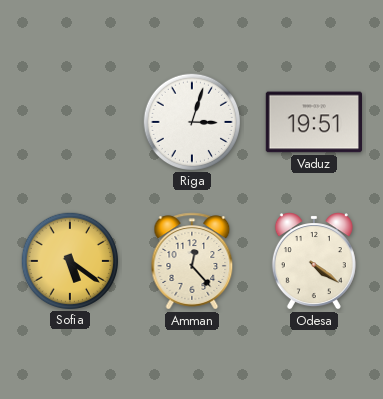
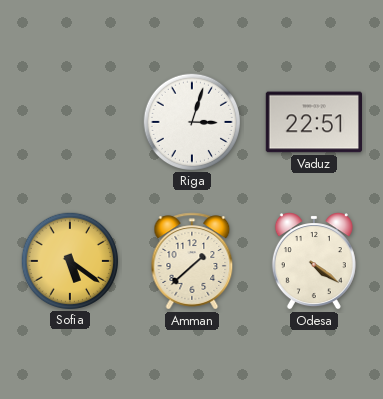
Vaduz: 19:51 -> 22:51 (313, 122)
Amman: 12:23 -> 1:38 (192, 261)
